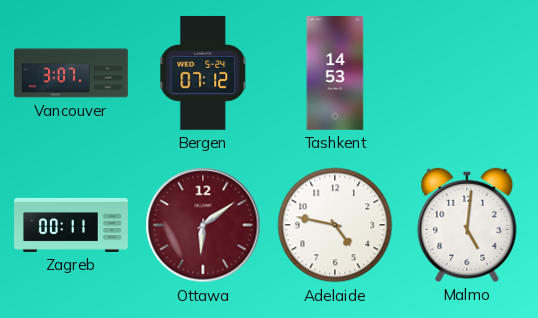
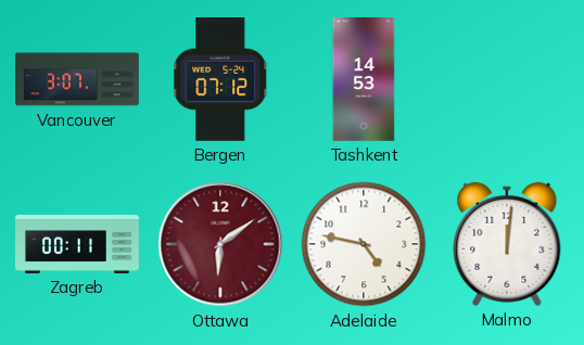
Malmo: 5:01 -> 12:01 (507, 244)
